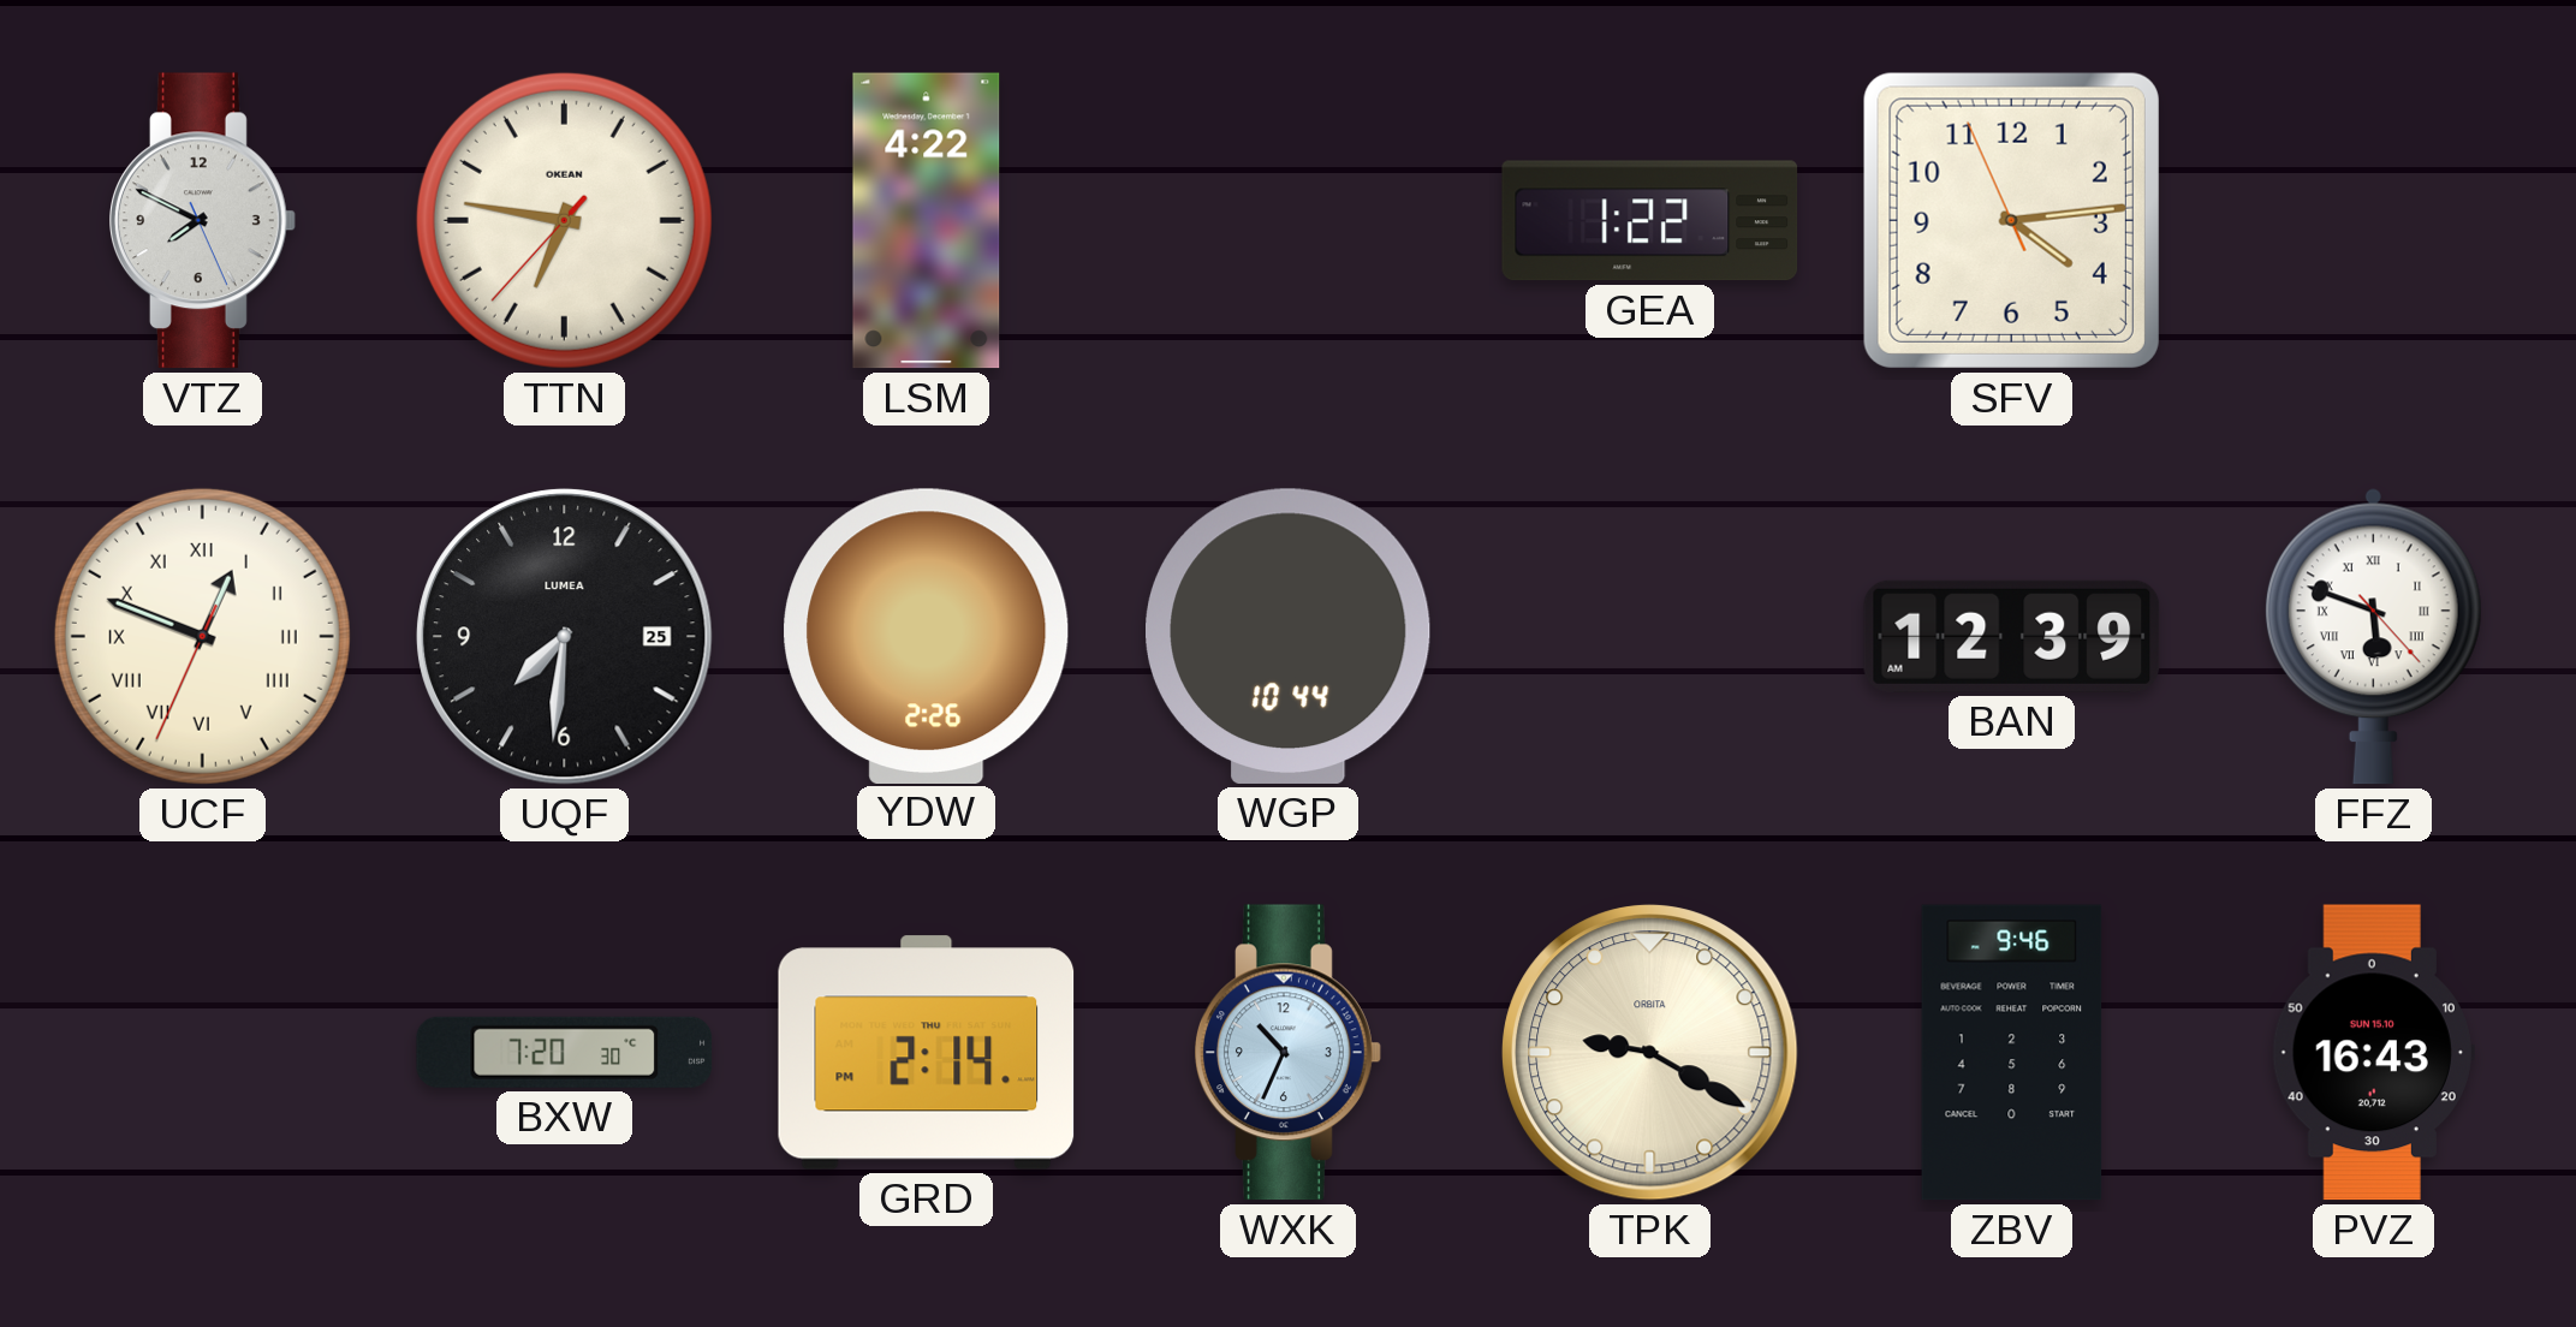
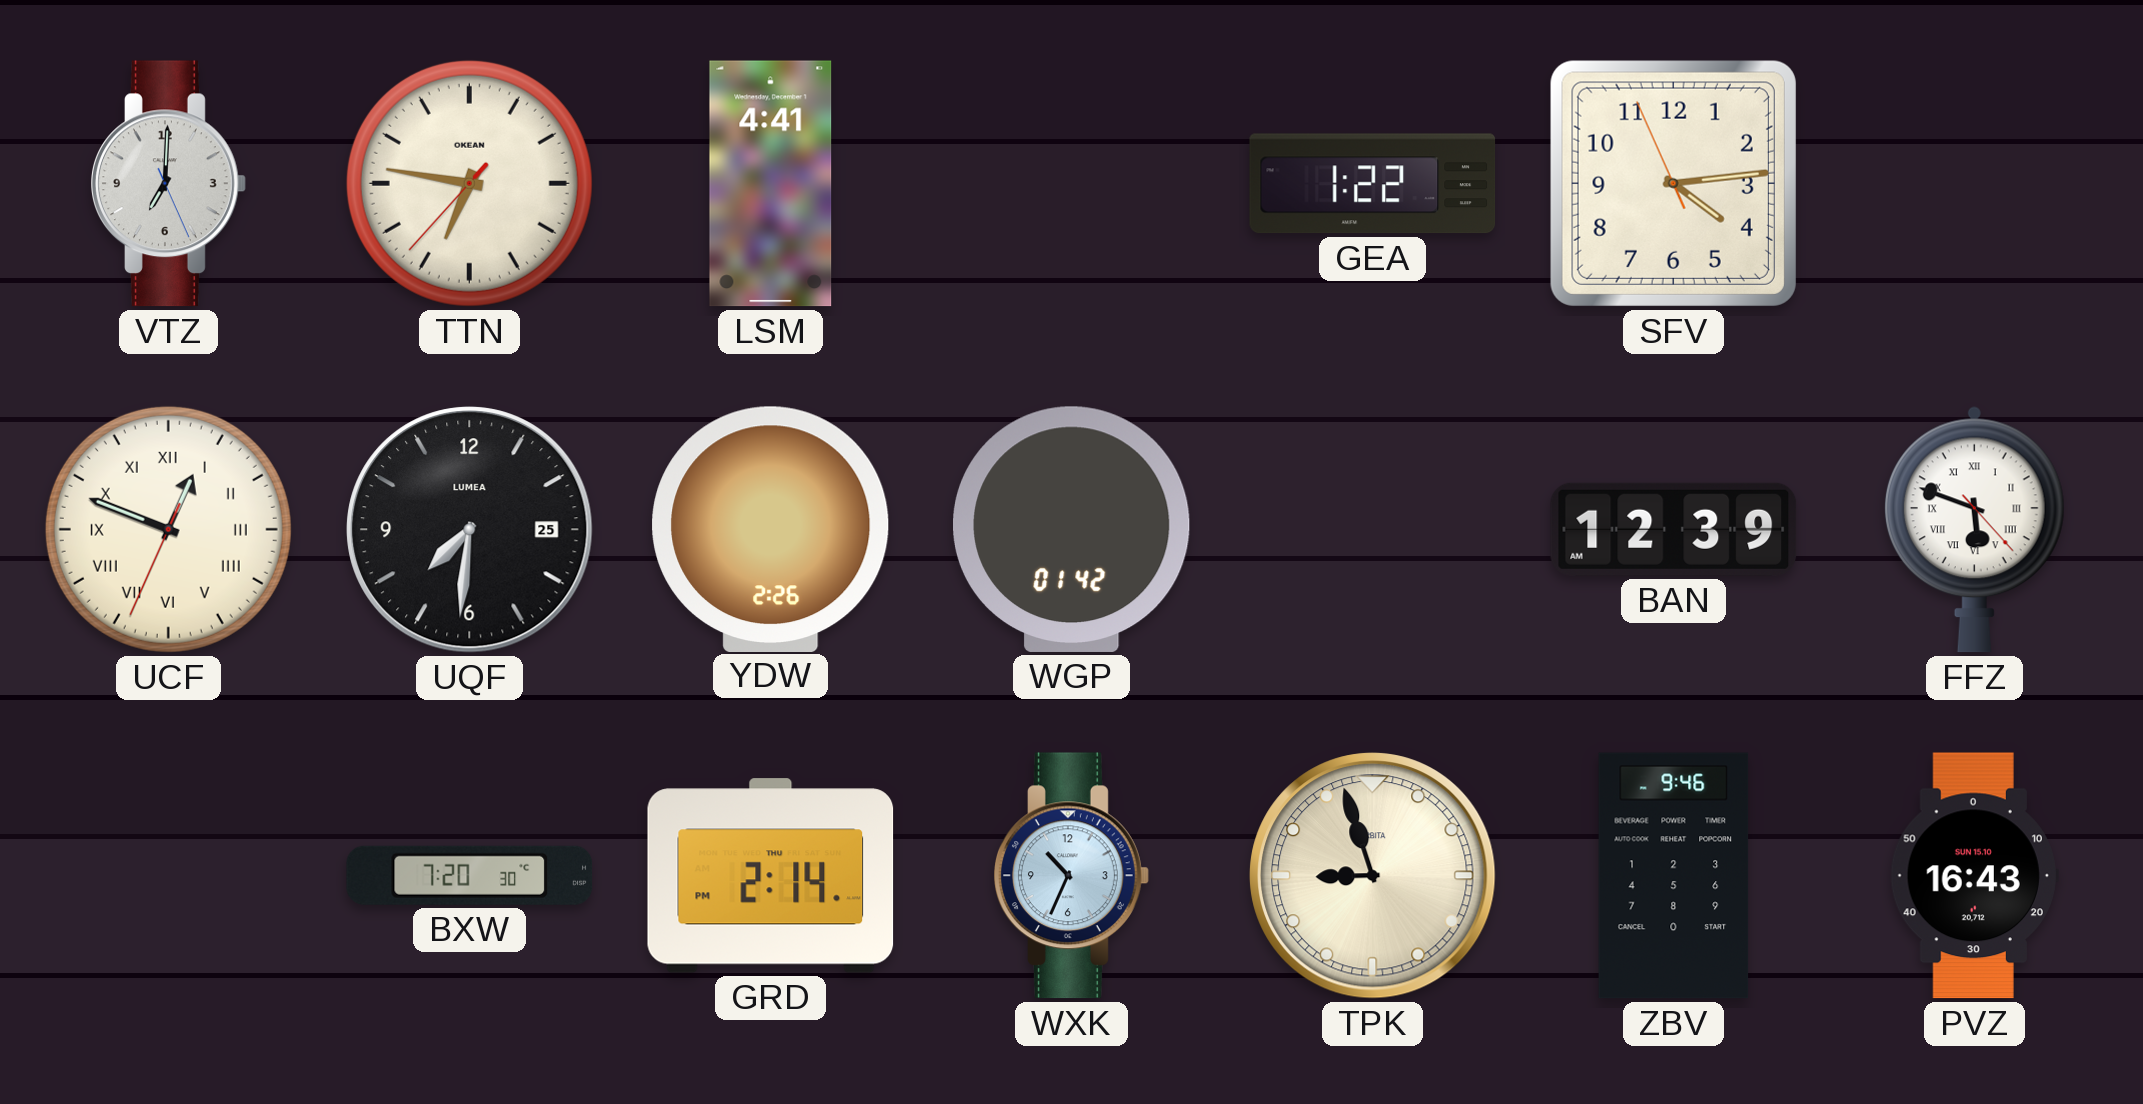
VTZ: 7:49 -> 7:00 (169, 184)
LSM: 4:22 -> 4:41 (771, 184)
WGP: 10:44 -> 01:42 (1072, 529)
TPK: 9:20 -> 8:57 (1373, 876)
